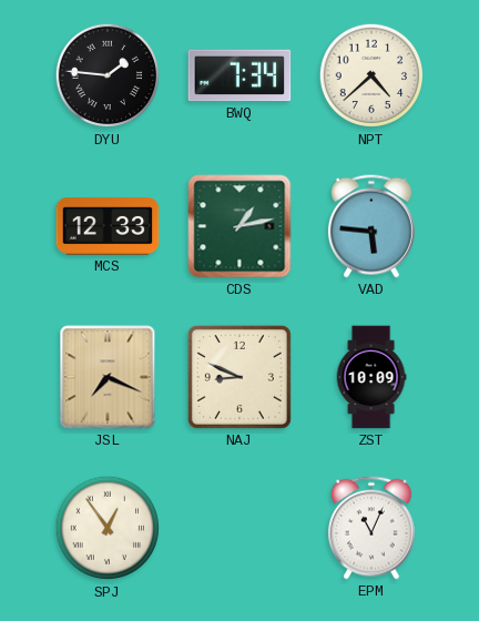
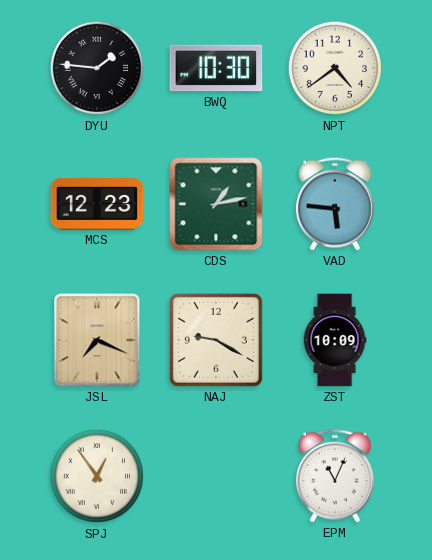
BWQ: 7:34 -> 10:30 (216, 68)
NPT: 4:38 -> 4:39 (335, 68)
MCS: 12:33 -> 12:23 (97, 204)
NAJ: 8:49 -> 9:20 (216, 340)
